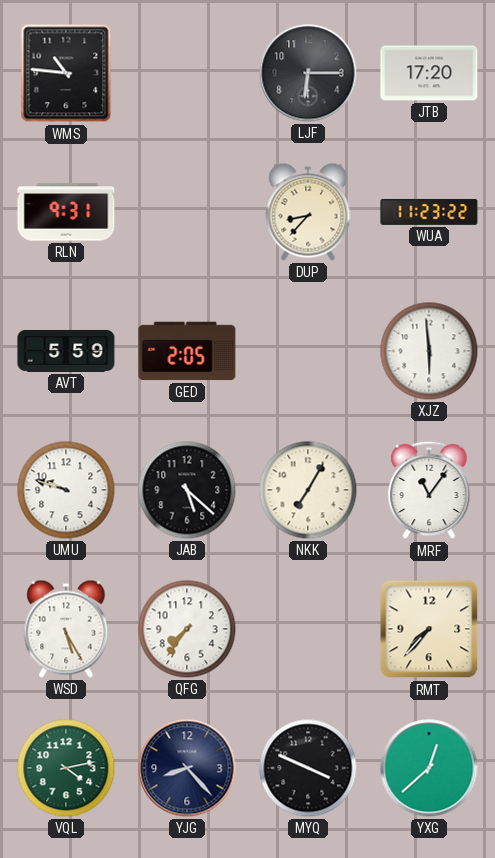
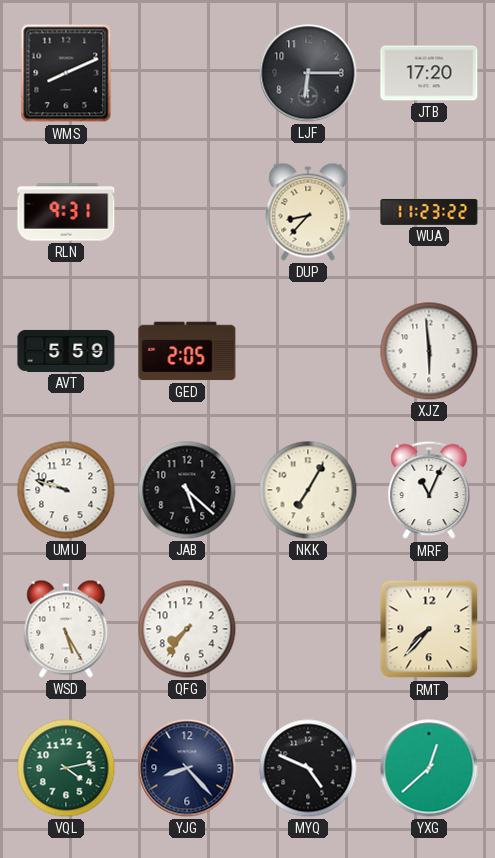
WMS: 10:46 -> 8:11 (66, 73)
MRF: 11:06 -> 11:04 (429, 490)
MYQ: 3:49 -> 4:49 (308, 768)
